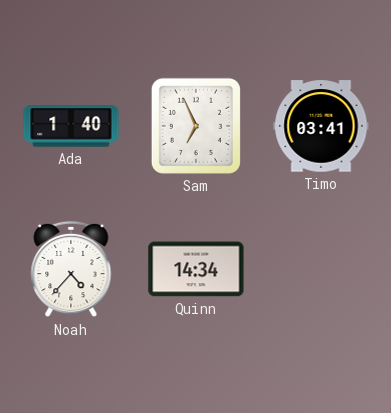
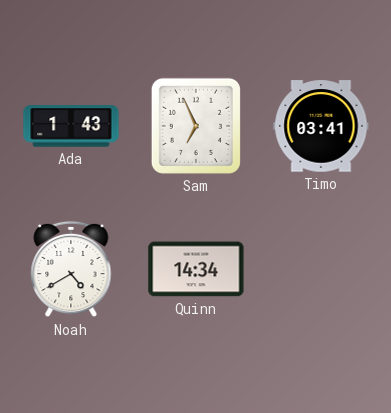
Ada: 1:40 -> 1:43 (71, 126)
Noah: 4:37 -> 4:40 (71, 269)
